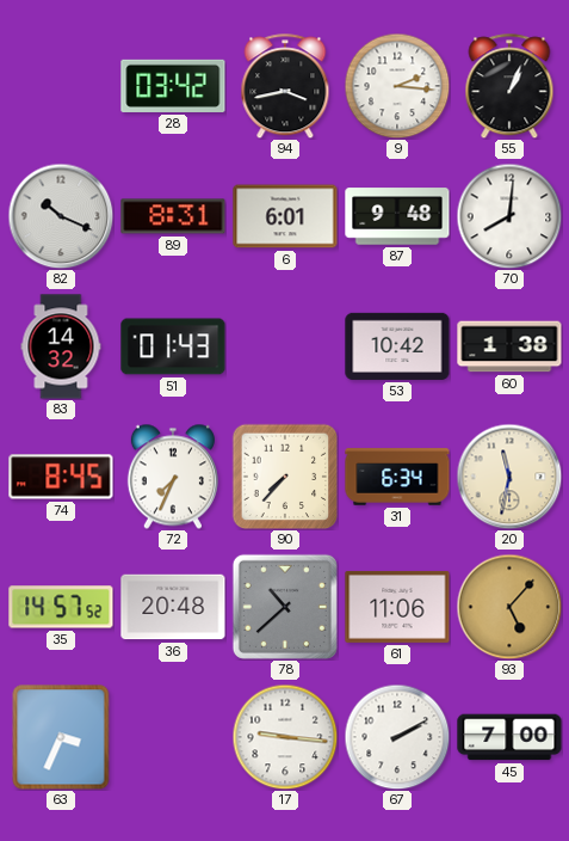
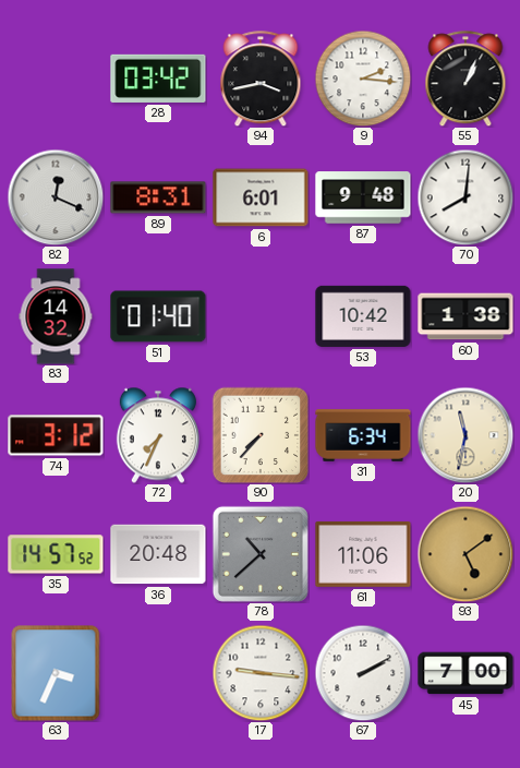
82: 10:19 -> 12:19 (56, 197)
51: 01:43 -> 01:40 (158, 316)
74: 8:45 -> 3:12 (56, 435)
93: 5:07 -> 5:09 (465, 554)
